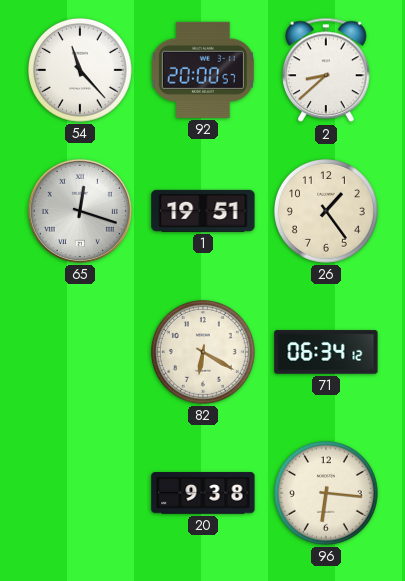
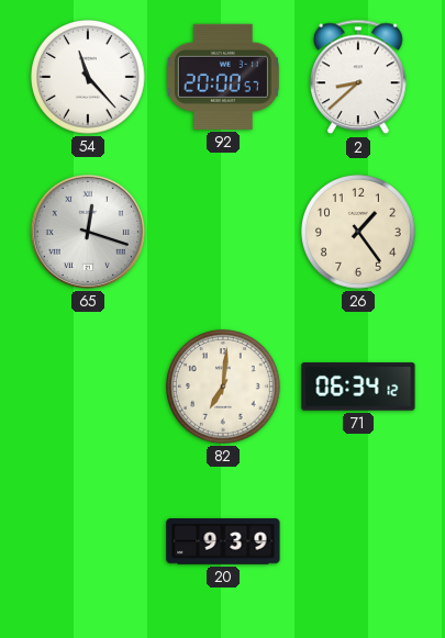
1: 19:51 -> none (203, 211)
82: 6:20 -> 7:01 (224, 388)
20: 9:38 -> 9:39 (223, 541)
96: 6:16 -> none (327, 494)
